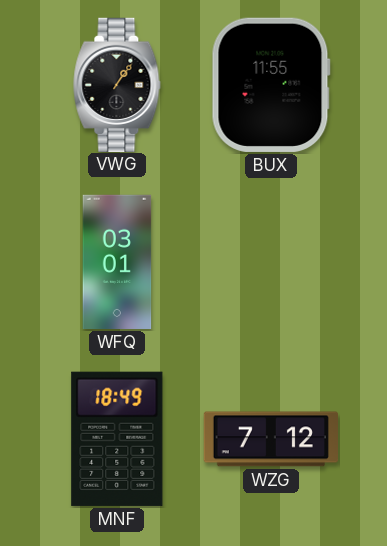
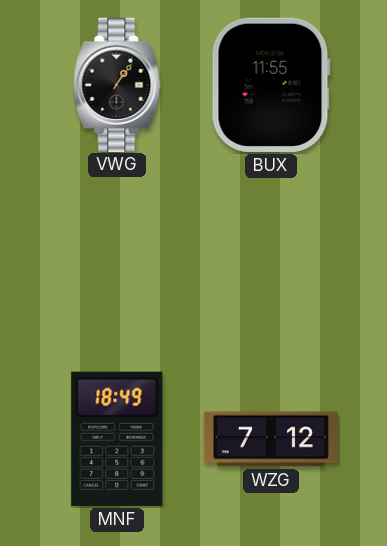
WFQ: 03:01 -> none (117, 262)
